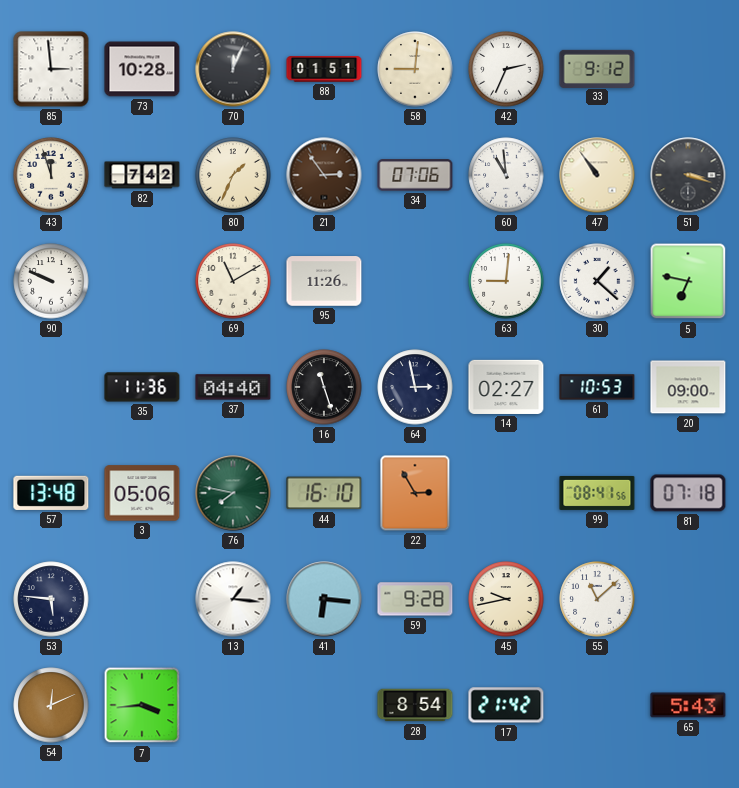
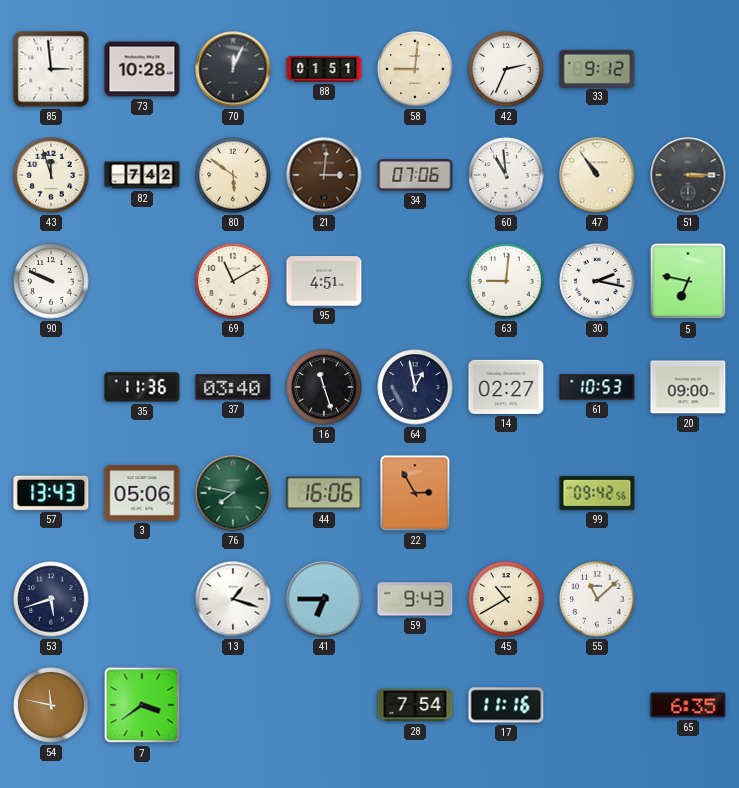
80: 1:34 -> 5:51 (233, 175)
21: 2:54 -> 3:01 (324, 175)
51: 3:18 -> 3:15 (688, 175)
95: 11:26 -> 4:51 (324, 281)
30: 1:22 -> 2:17 (597, 281)
37: 04:40 -> 03:40 (233, 387)
64: 2:58 -> 12:58 (415, 387)
57: 13:48 -> 13:43 (51, 493)
44: 16:10 -> 16:06 (324, 493)
99: 08:41 -> 09:42 (597, 493)
81: 07:18 -> none (688, 493)
53: 5:46 -> 5:42 (51, 599)
13: 1:16 -> 1:18 (233, 599)
41: 6:16 -> 6:45 (324, 599)
59: 9:28 -> 9:43 (415, 599)
45: 9:43 -> 10:40 (506, 599)
54: 12:11 -> 11:47 (51, 705)
7: 3:44 -> 3:39 (142, 705)
28: 8:54 -> 7:54 (415, 705)
17: 21:42 -> 11:16 (506, 705)
65: 5:43 -> 6:35 (688, 705)
